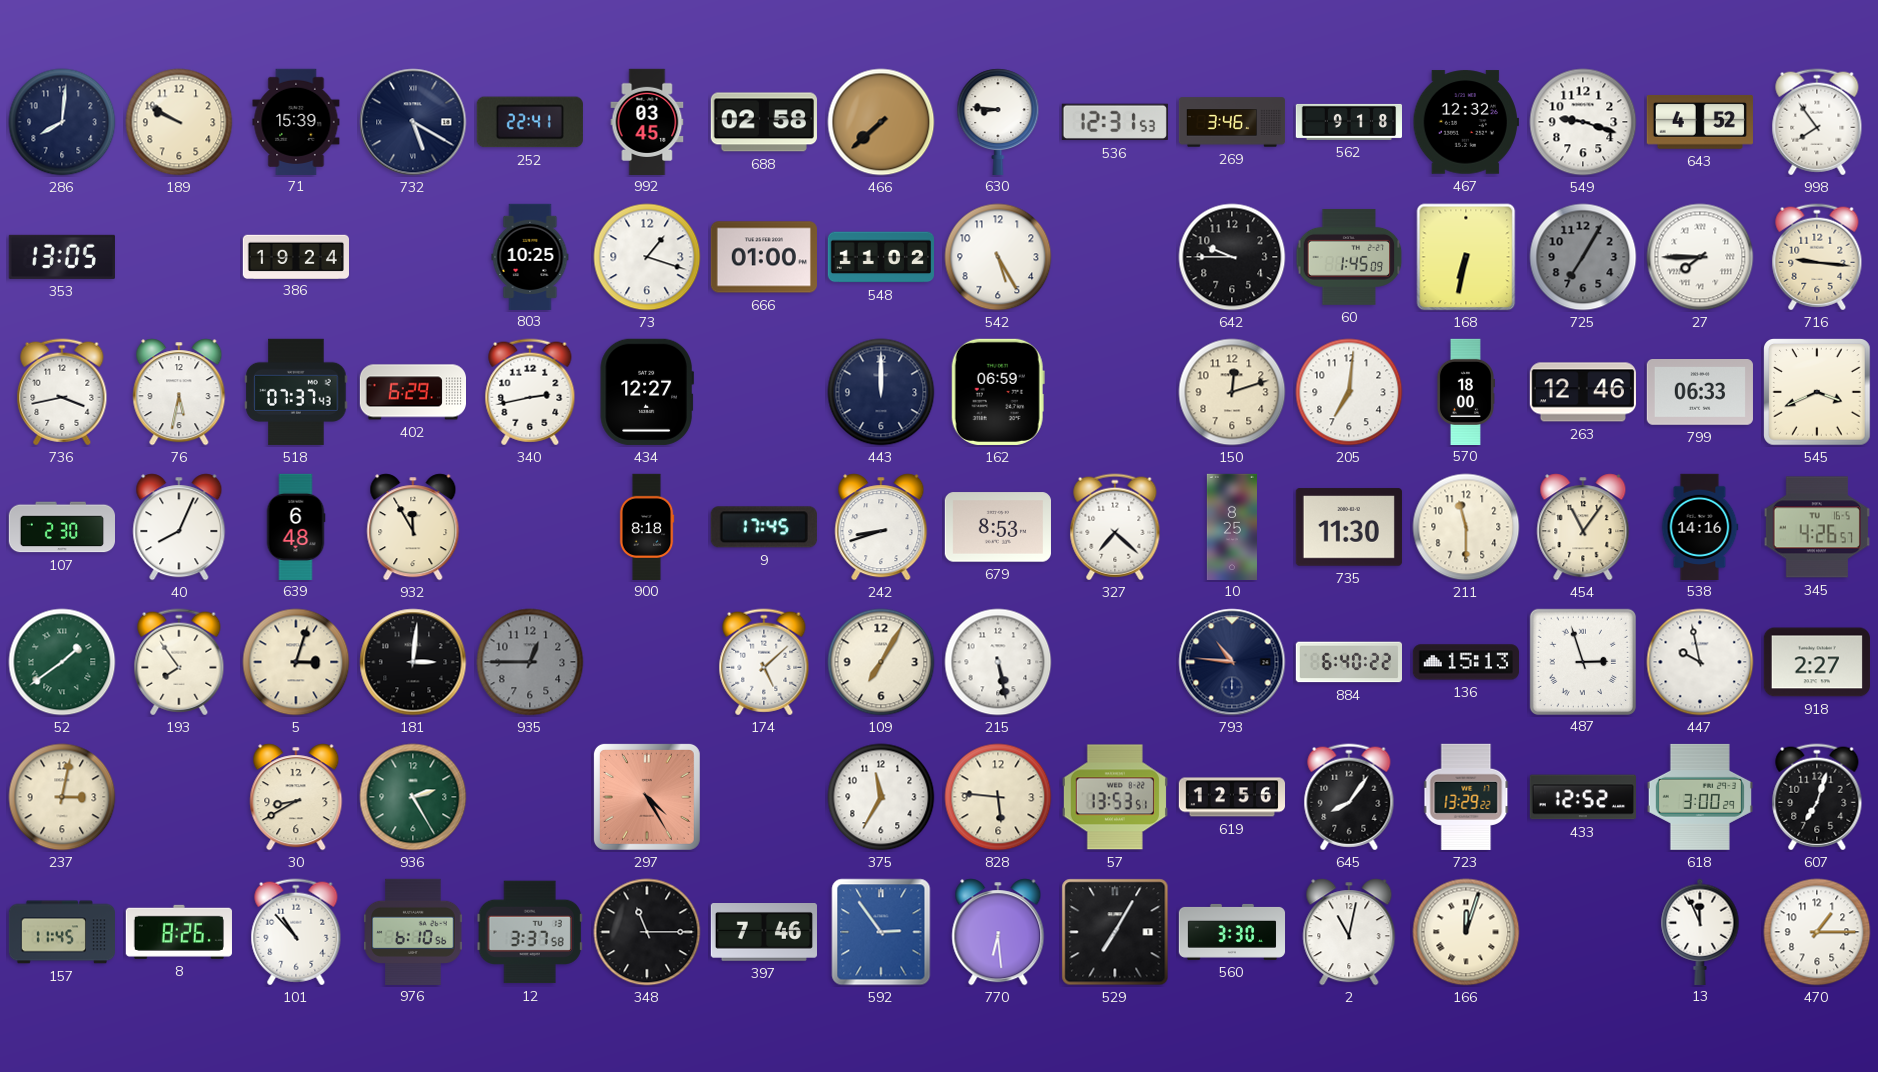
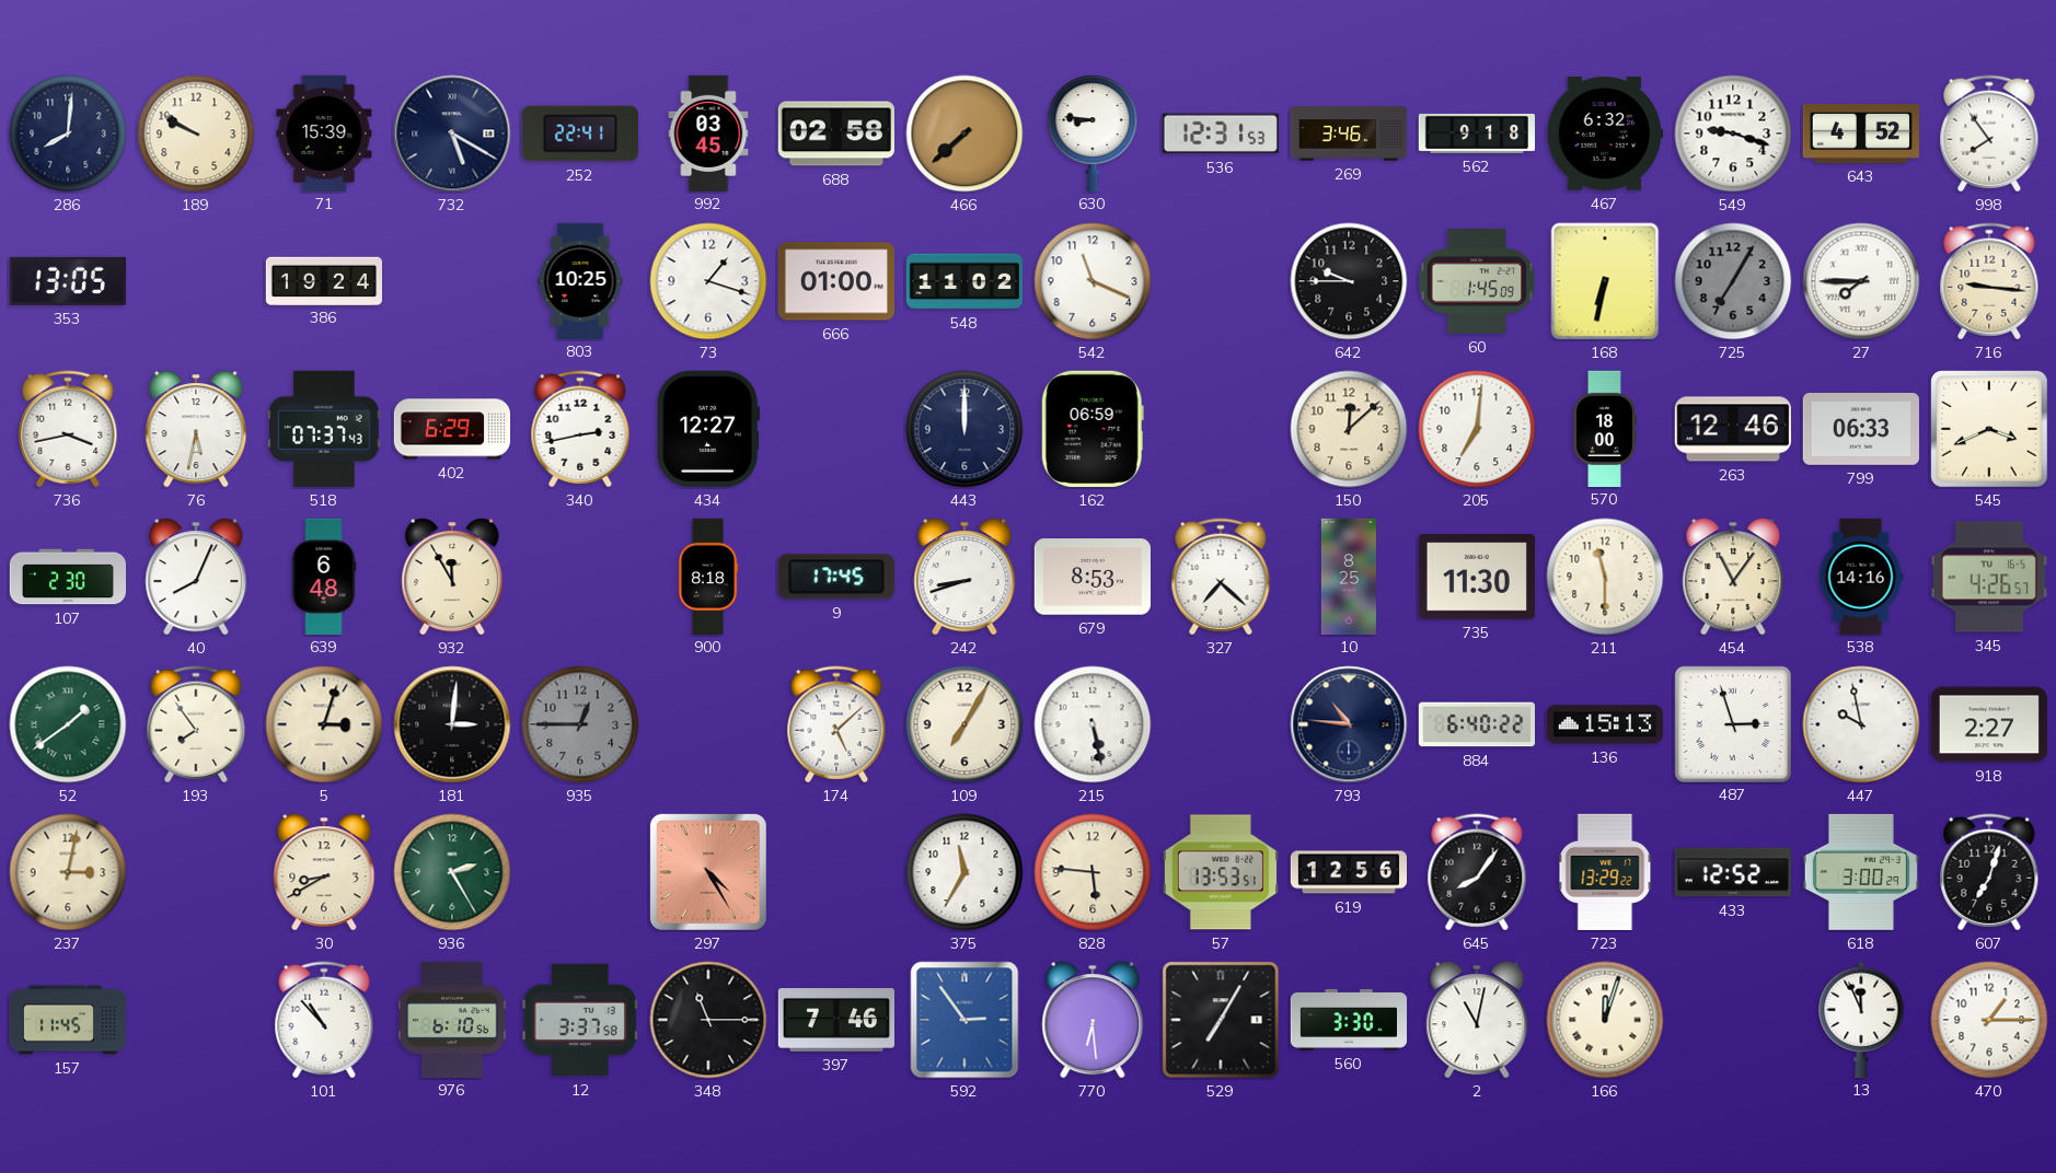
467: 12:32 -> 6:32 (1605, 133)
542: 5:25 -> 11:19 (1093, 281)
150: 12:12 -> 12:08 (1349, 429)
8: 8:26 -> none (179, 932)
